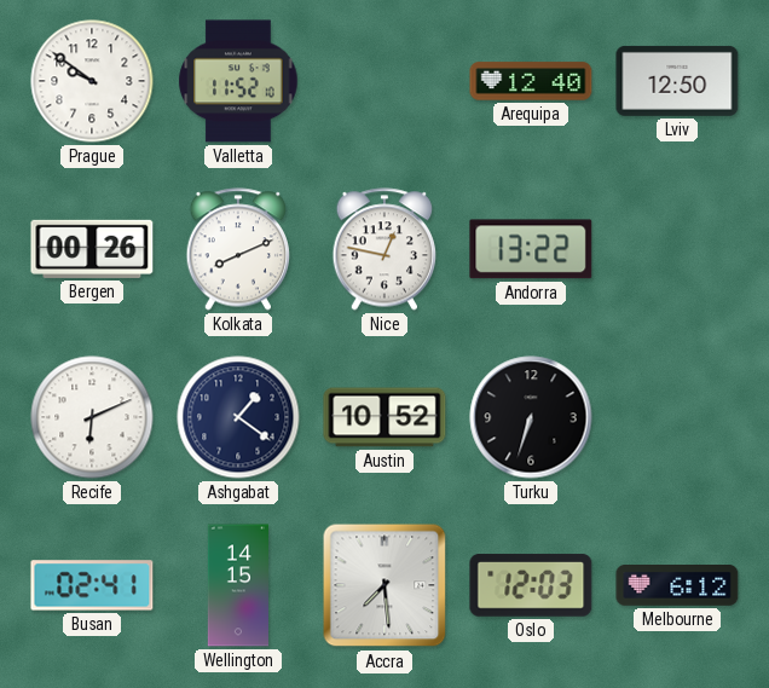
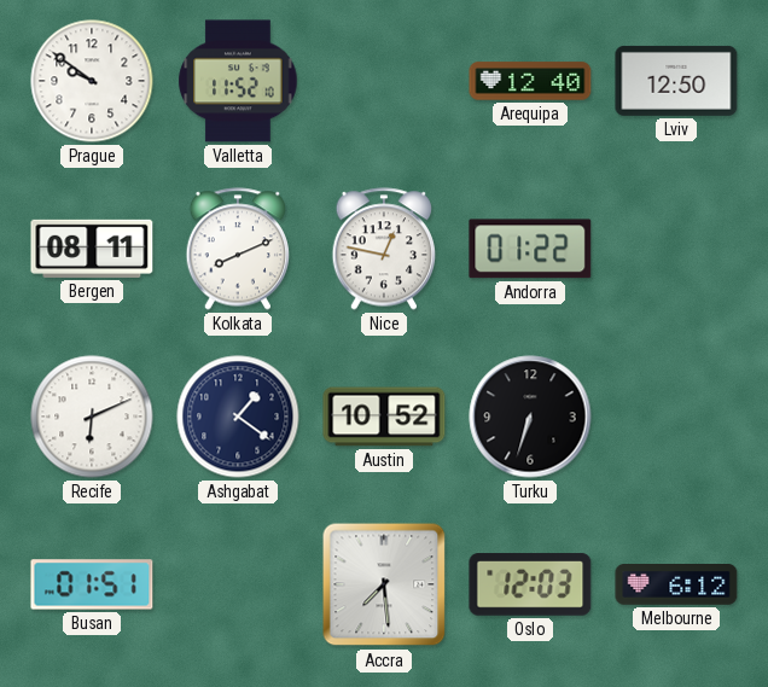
Bergen: 00:26 -> 08:11 (92, 249)
Andorra: 13:22 -> 01:22 (530, 249)
Busan: 02:41 -> 01:51 (92, 584)
Wellington: 14:15 -> none (237, 585)
